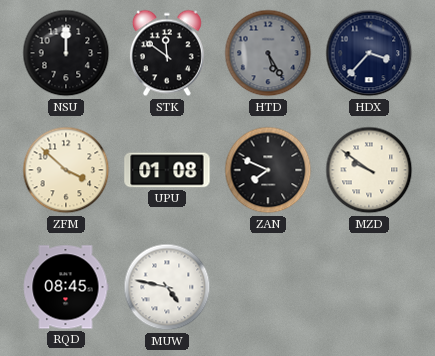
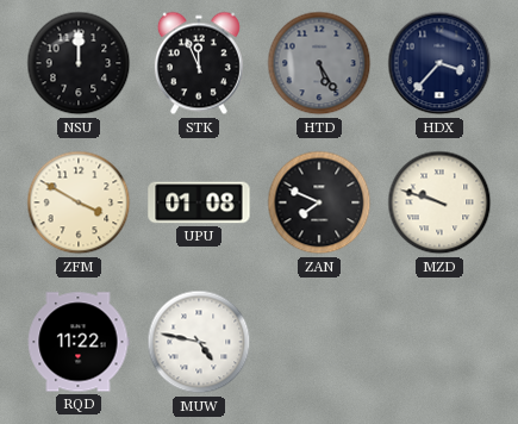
STK: 11:51 -> 11:56 (199, 63)
ZFM: 3:52 -> 3:50 (79, 202)
MZD: 9:51 -> 9:48 (439, 202)
RQD: 08:45 -> 11:22 (79, 342)
